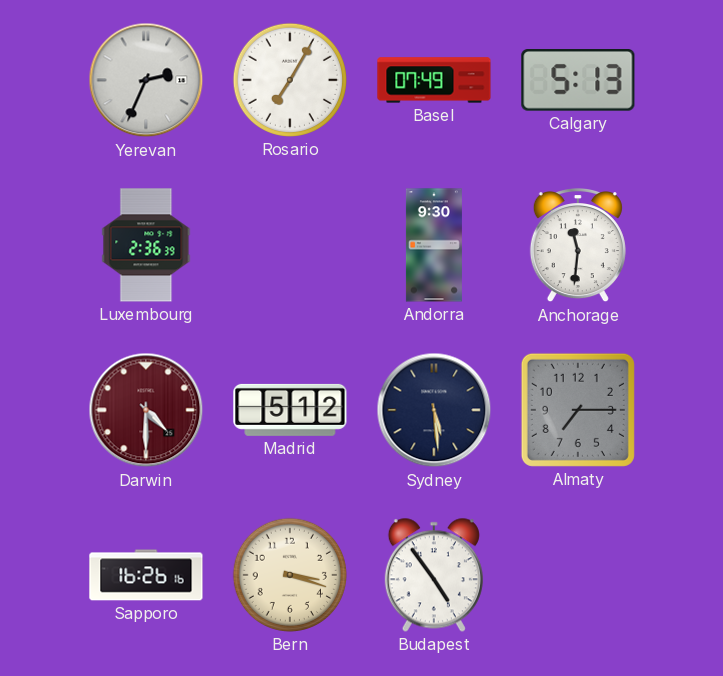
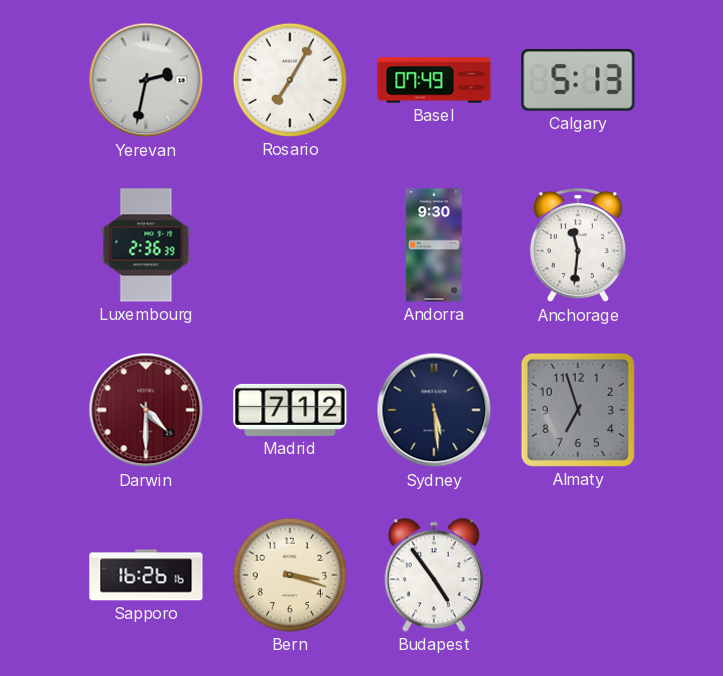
Yerevan: 2:34 -> 2:32 (146, 80)
Madrid: 5:12 -> 7:12 (290, 410)
Almaty: 7:15 -> 6:57 (578, 410)
